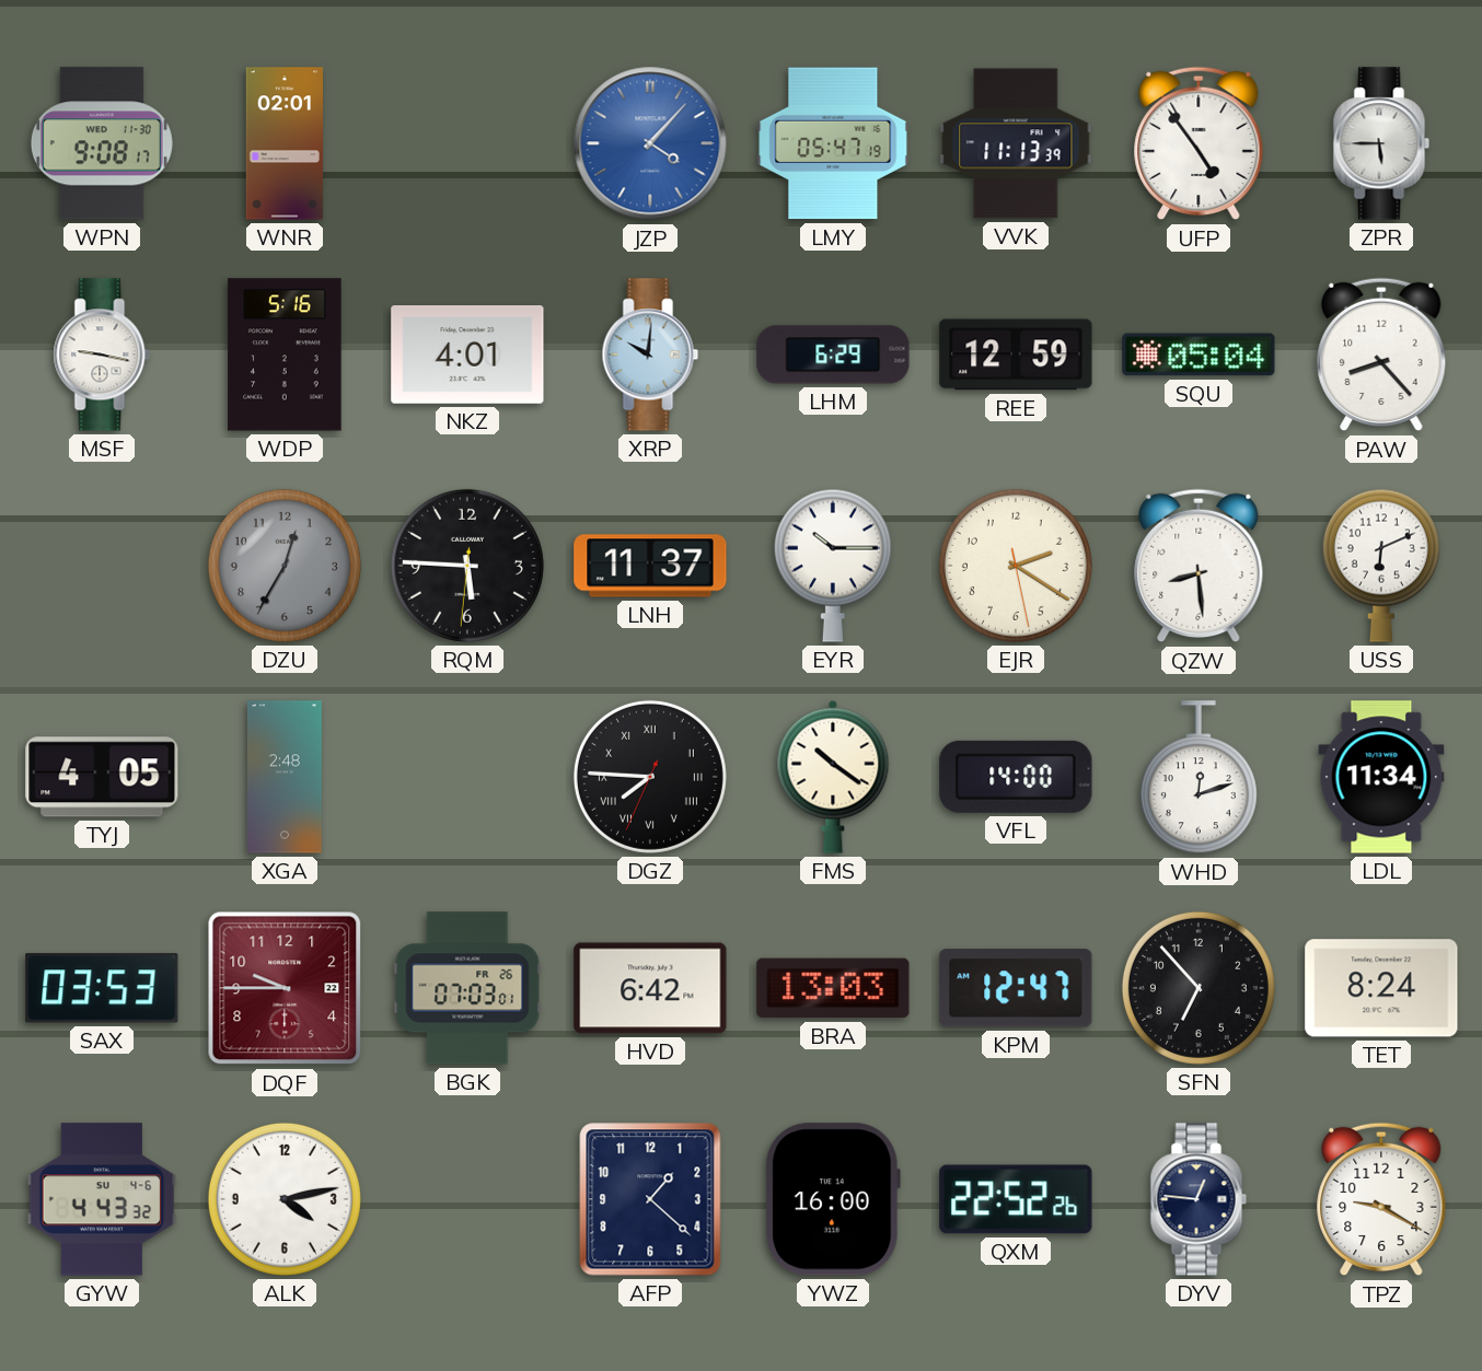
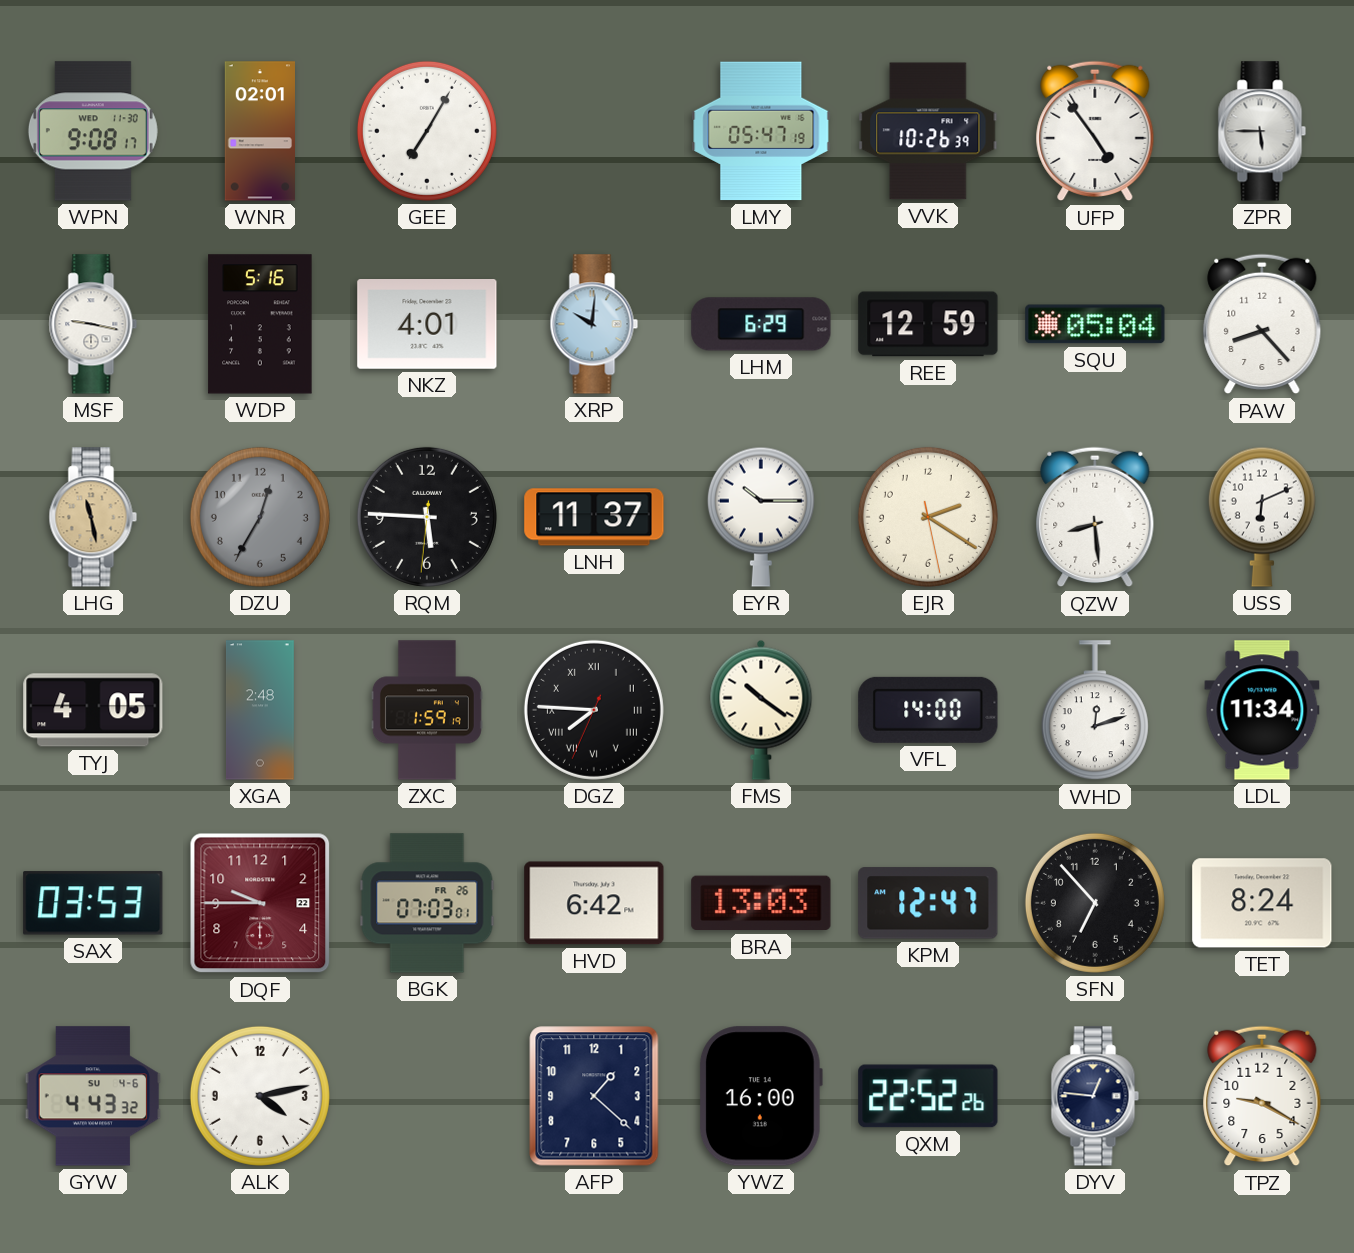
GEE: none -> 7:05 (427, 131)
JZP: 4:07 -> none (650, 143)
VVK: 11:13 -> 10:26 (928, 131)
LHG: none -> 11:28 (93, 517)
ZXC: none -> 1:59 (427, 710)
